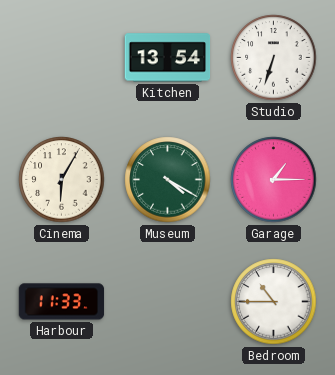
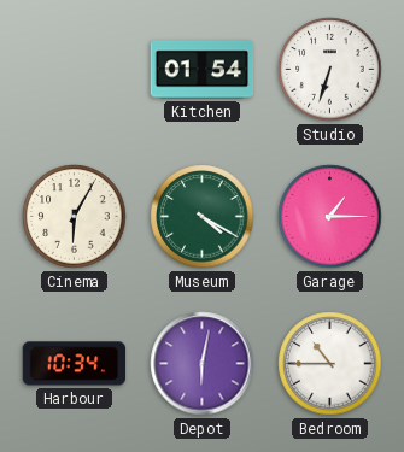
Kitchen: 13:54 -> 01:54 (203, 70)
Harbour: 11:33 -> 10:34 (75, 364)
Depot: none -> 6:02 (203, 364)
